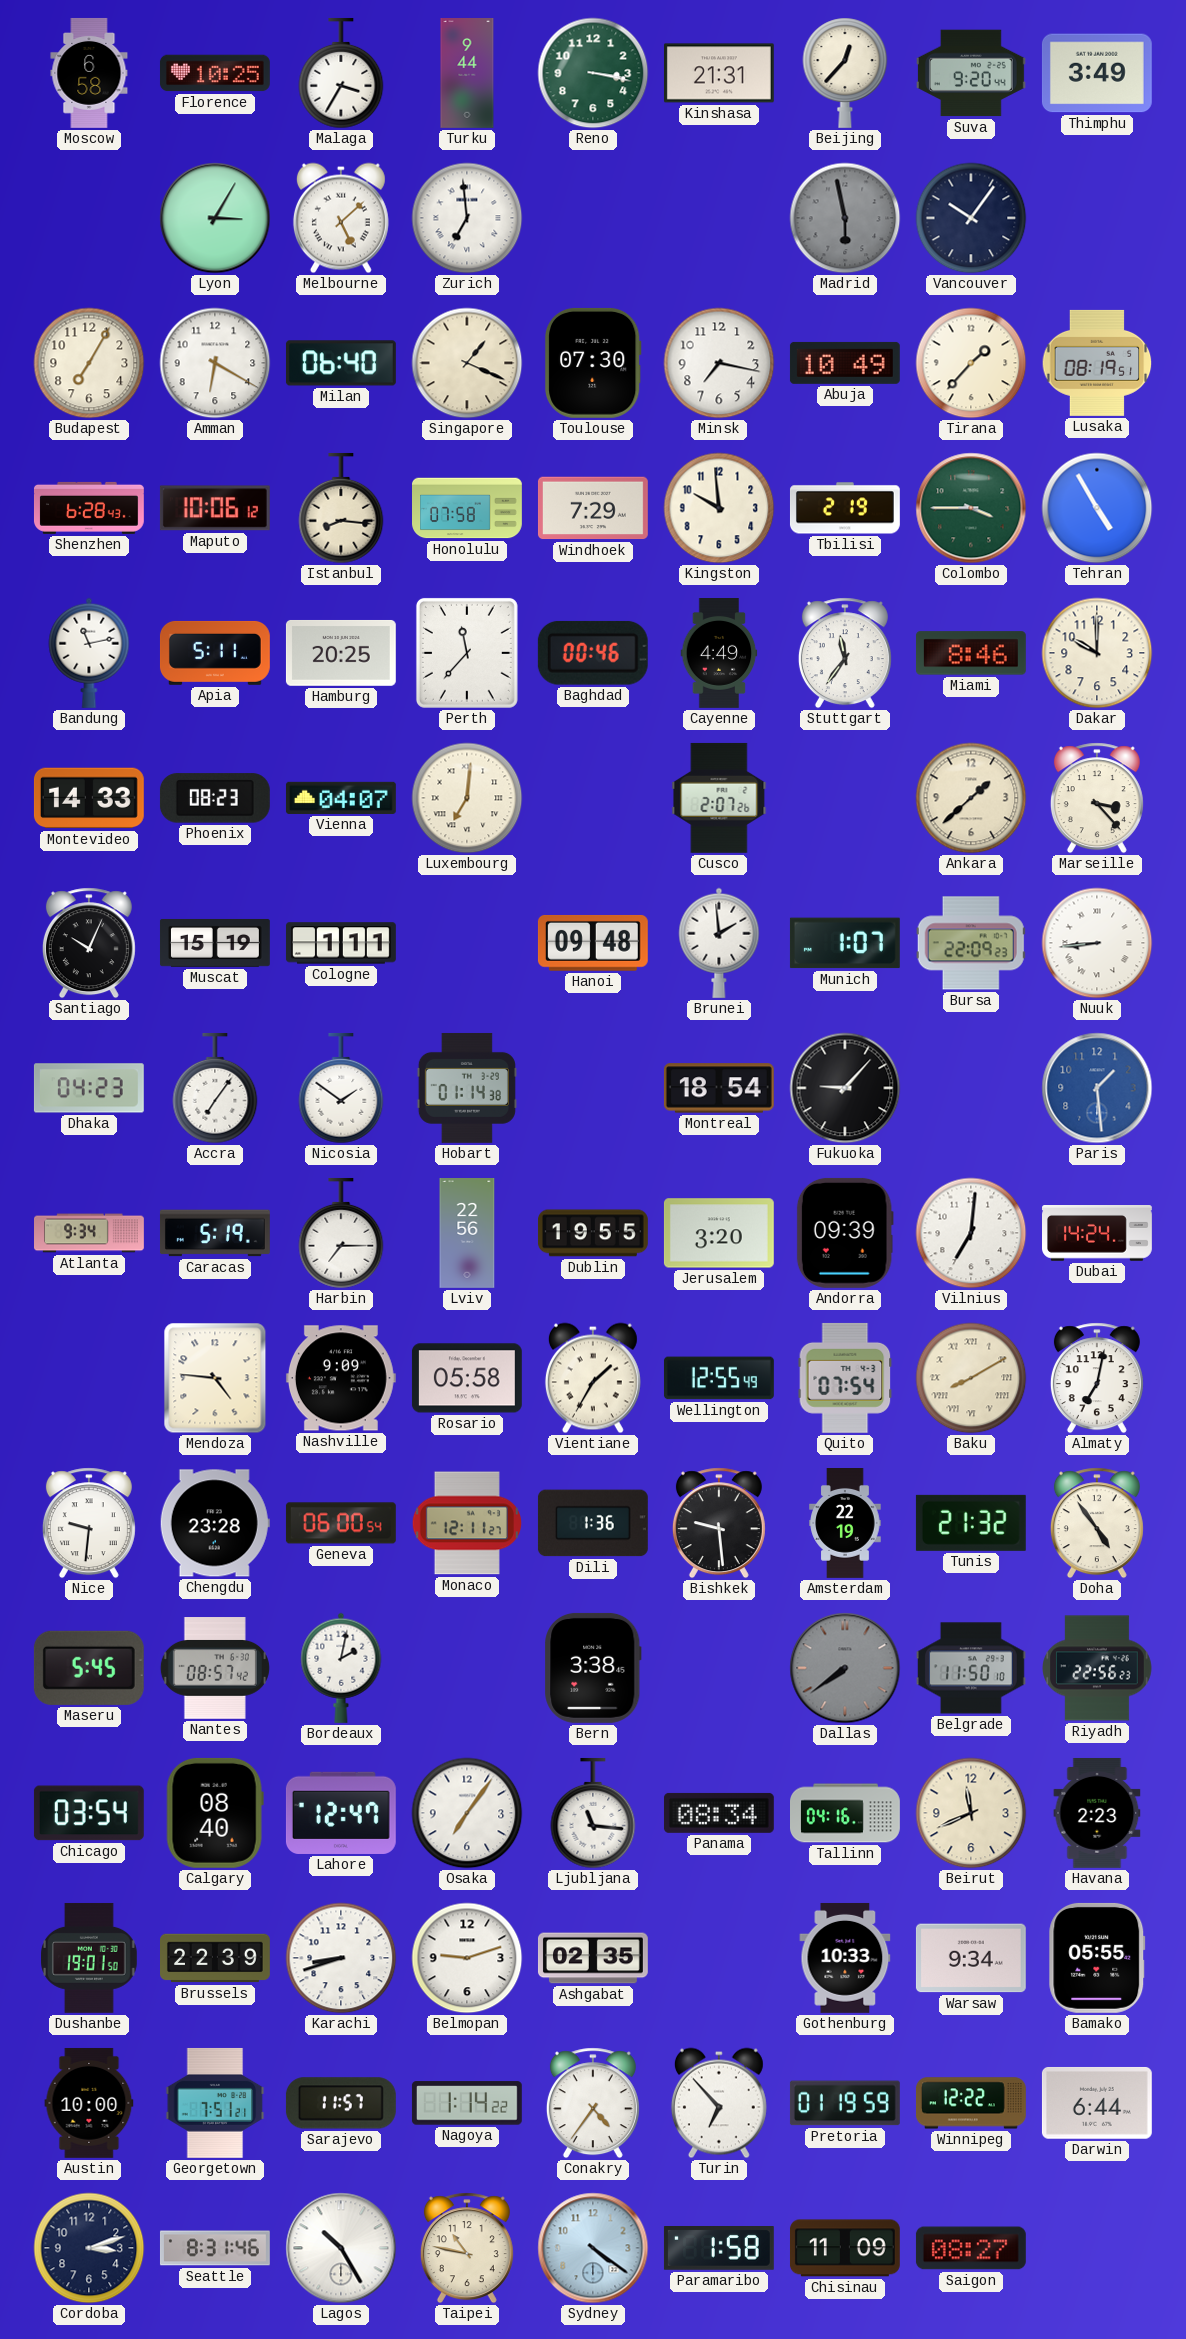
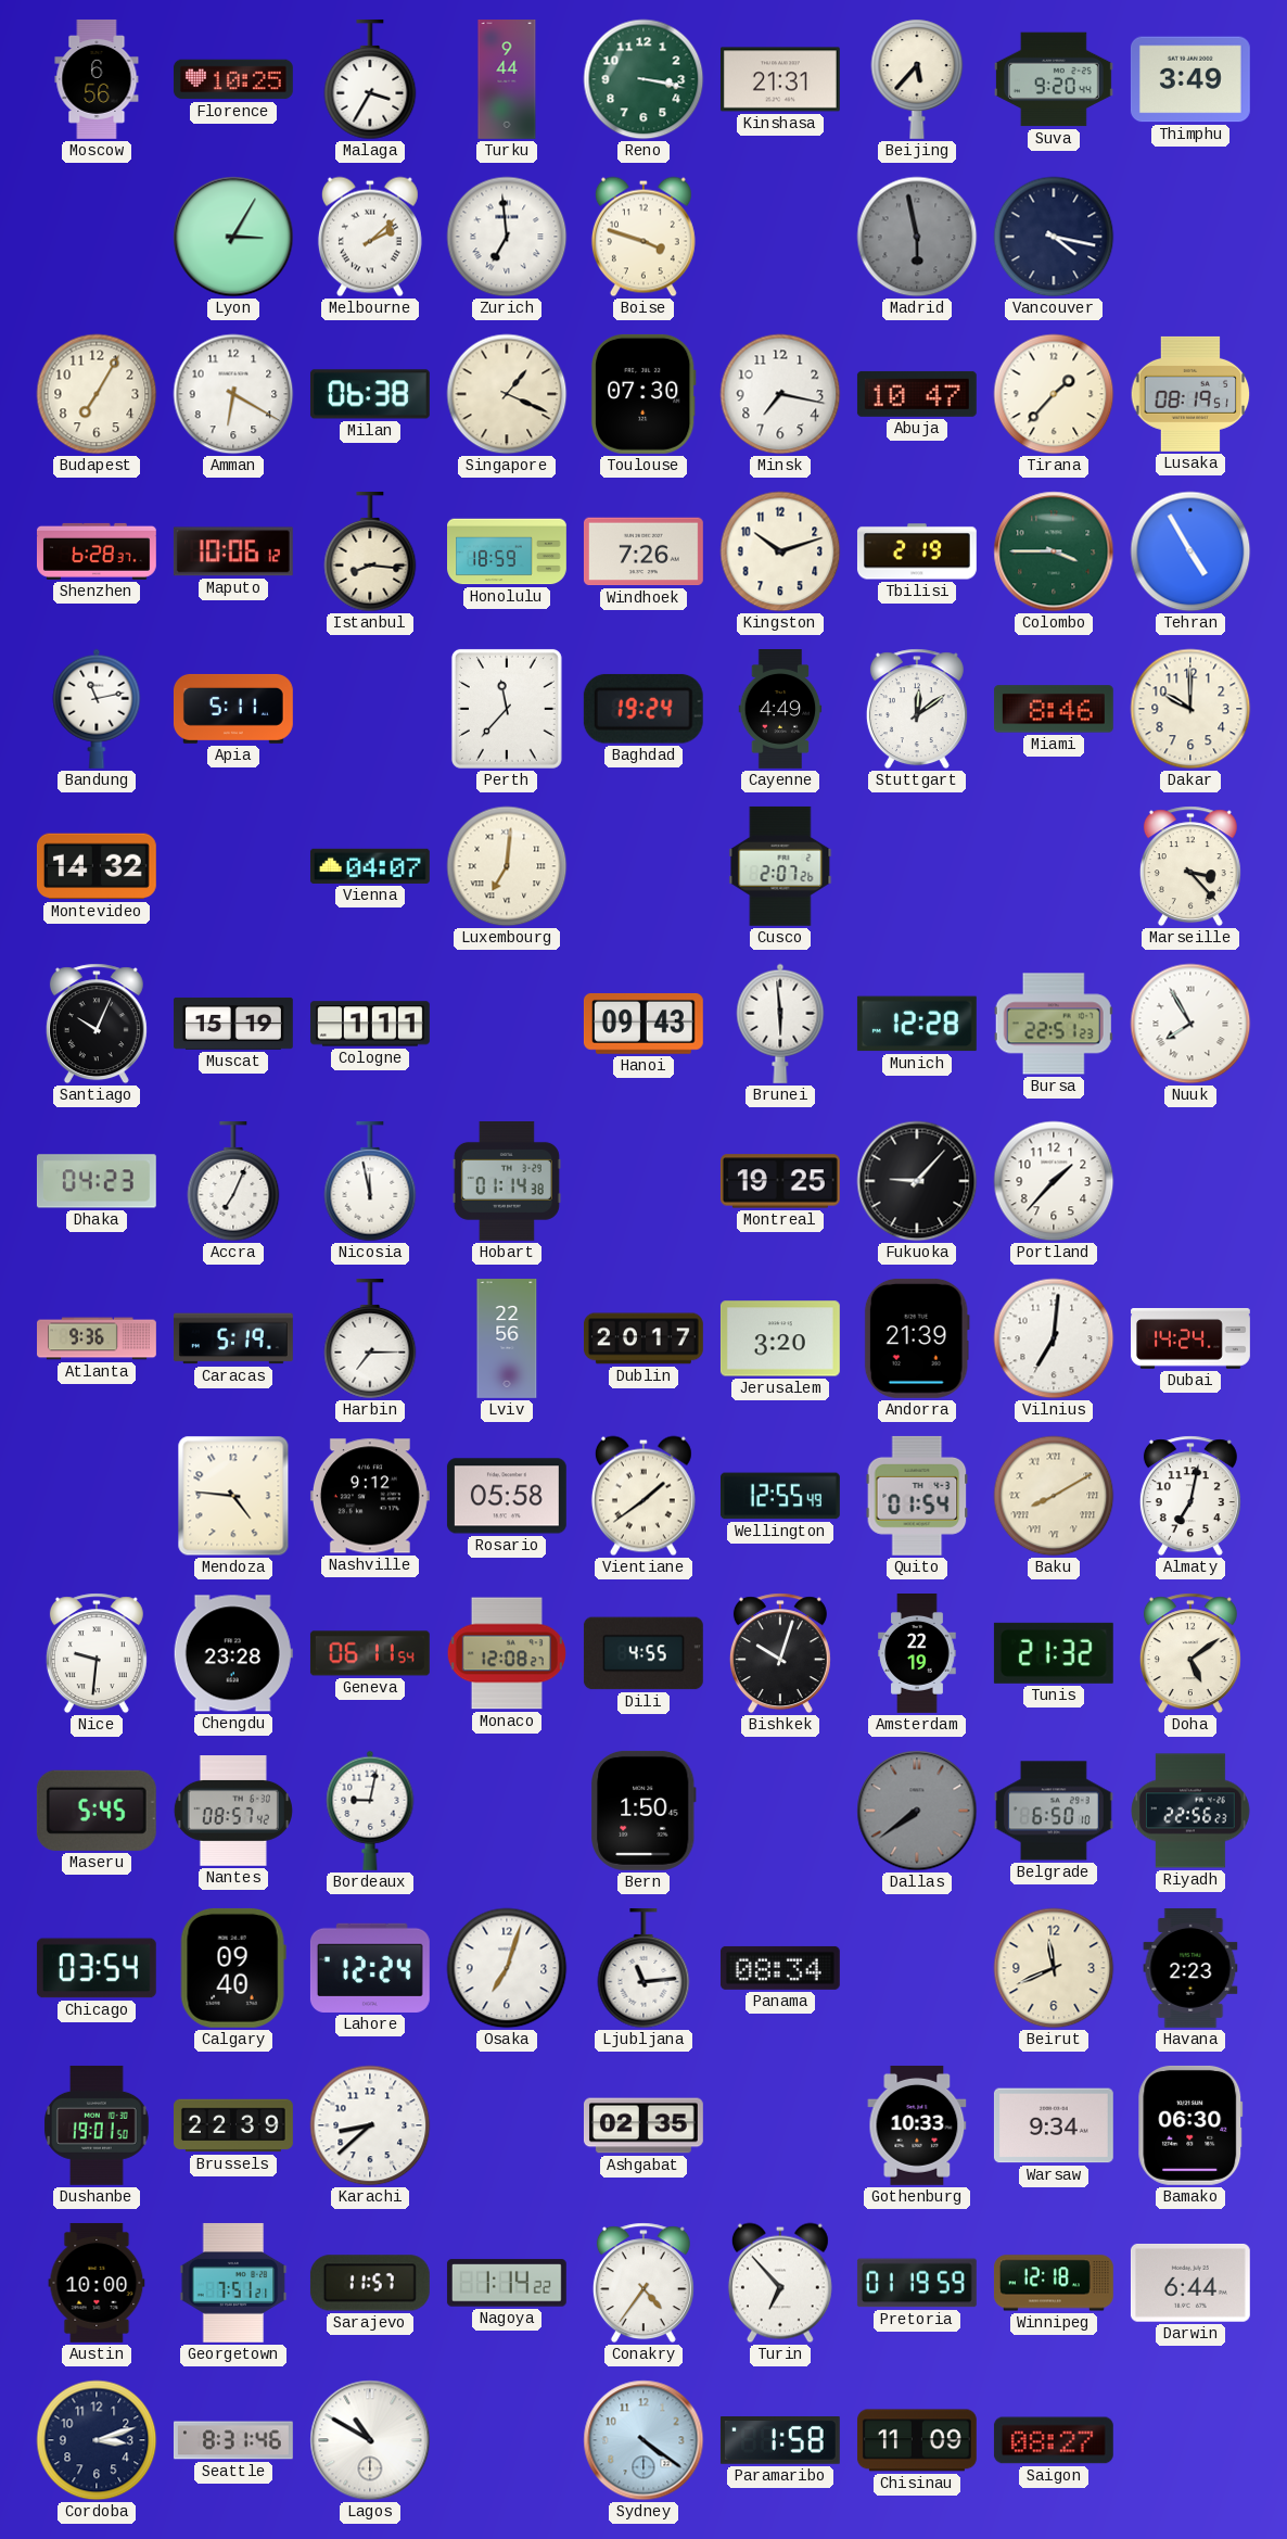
Moscow: 6:58 -> 6:56 (97, 79)
Beijing: 12:37 -> 5:37 (917, 79)
Melbourne: 5:08 -> 2:08 (370, 237)
Boise: none -> 3:48 (643, 237)
Vancouver: 10:06 -> 4:17 (1054, 237)
Milan: 06:40 -> 06:38 (370, 394)
Abuja: 10:49 -> 10:47 (917, 394)
Shenzhen: 6:28:43 -> 6:28:37 (97, 551)
Honolulu: 07:58 -> 18:59 (508, 551)
Windhoek: 7:29 -> 7:26 (643, 551)
Kingston: 9:59 -> 10:12 (780, 551)
Hamburg: 20:25 -> none (341, 653)
Baghdad: 00:46 -> 19:24 (643, 709)
Stuttgart: 11:36 -> 12:09 (917, 709)
Montevideo: 14:33 -> 14:32 (97, 866)
Phoenix: 08:23 -> none (215, 798)
Ankara: 1:38 -> none (971, 798)
Hanoi: 09:48 -> 09:43 (643, 1024)
Brunei: 1:59 -> 5:59 (780, 1024)
Munich: 1:07 -> 12:28 (917, 1024)
Bursa: 22:09 -> 22:51 (1054, 1024)
Nuuk: 8:44 -> 7:55 (1190, 1024)
Accra: 7:06 -> 7:04 (233, 1181)
Nicosia: 1:51 -> 11:58 (370, 1181)
Montreal: 18:54 -> 19:25 (780, 1181)
Portland: none -> 1:37 (1054, 1181)
Paris: 1:29 -> none (1097, 1088)
Atlanta: 9:34 -> 9:36 (98, 1338)
Dublin: 19:55 -> 20:17 (643, 1338)
Andorra: 09:39 -> 21:39 (917, 1338)
Nashville: 9:09 -> 9:12 (370, 1496)
Vientiane: 1:35 -> 1:39 (643, 1496)
Quito: 07:54 -> 01:54 (917, 1496)
Geneva: 06:00 -> 06:11 (370, 1653)
Monaco: 12:11 -> 12:08 (507, 1653)
Dili: 1:36 -> 4:55 (643, 1653)
Bishkek: 9:29 -> 10:03 (780, 1653)
Doha: 4:54 -> 5:09 (1190, 1653)
Bordeaux: 2:02 -> 9:02 (370, 1811)
Bern: 3:38 -> 1:50 (643, 1811)
Belgrade: 11:50 -> 6:50 (1054, 1811)
Calgary: 08:40 -> 09:40 (233, 1968)
Lahore: 12:47 -> 12:24 (370, 1968)
Osaka: 7:06 -> 7:03 (507, 1968)
Ljubljana: 11:16 -> 11:14 (643, 1968)
Tallinn: 04:16 -> none (846, 1813)
Karachi: 8:42 -> 8:38 (370, 2125)
Belmopan: 9:12 -> none (467, 1958)
Bamako: 05:55 -> 06:30 (1190, 2125)
Winnipeg: 12:22 -> 12:18 (1054, 2283)
Lagos: 10:25 -> 10:50 (370, 2440)
Taipei: 10:47 -> none (467, 2248)
